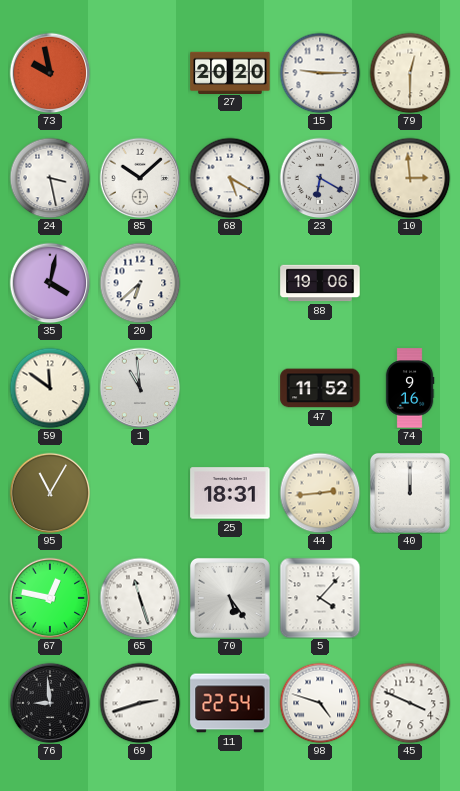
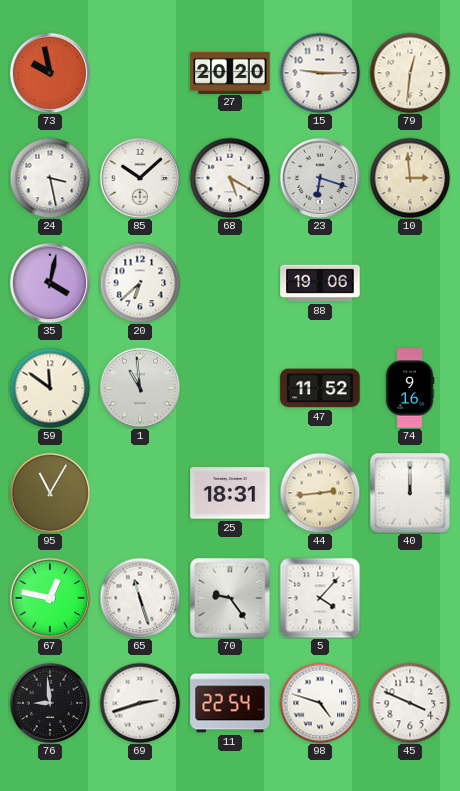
79: 12:30 -> 12:31 (410, 73)
23: 6:20 -> 6:18 (320, 178)
70: 5:24 -> 9:24 (230, 598)
